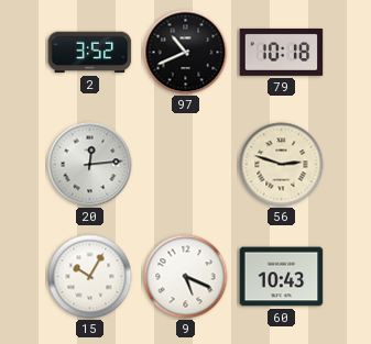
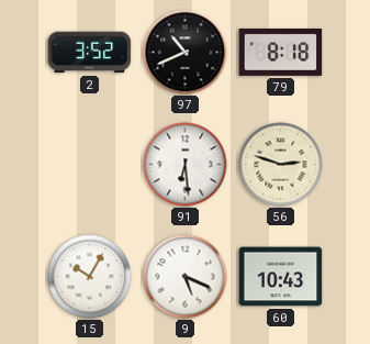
79: 10:18 -> 8:18 (281, 52)
20: 12:14 -> none (90, 165)
91: none -> 6:29 (186, 165)
